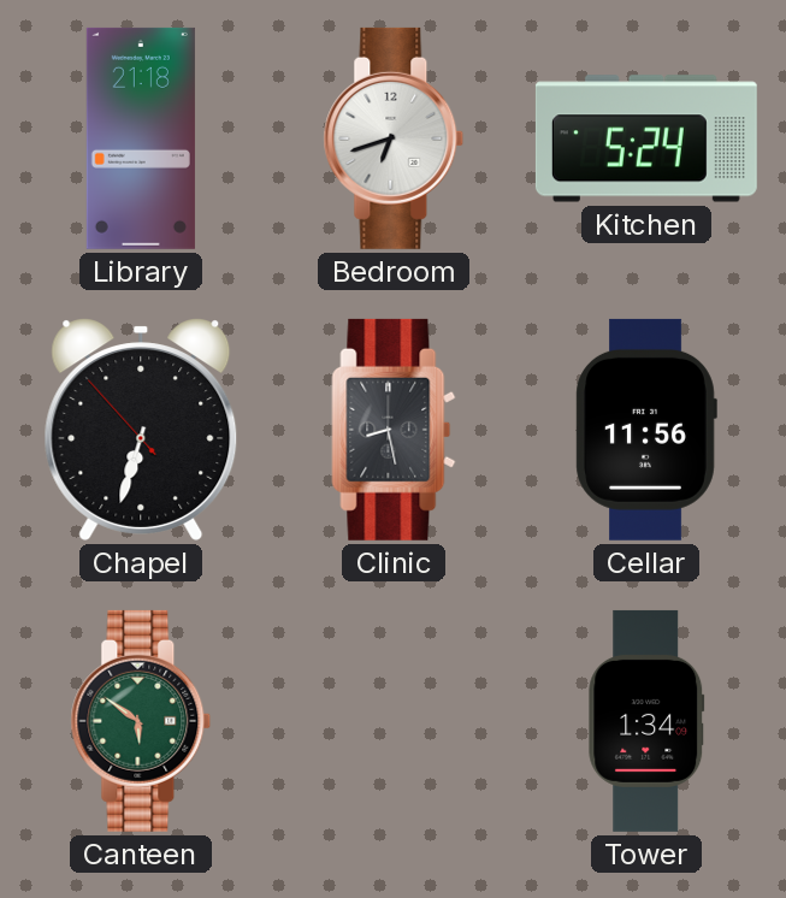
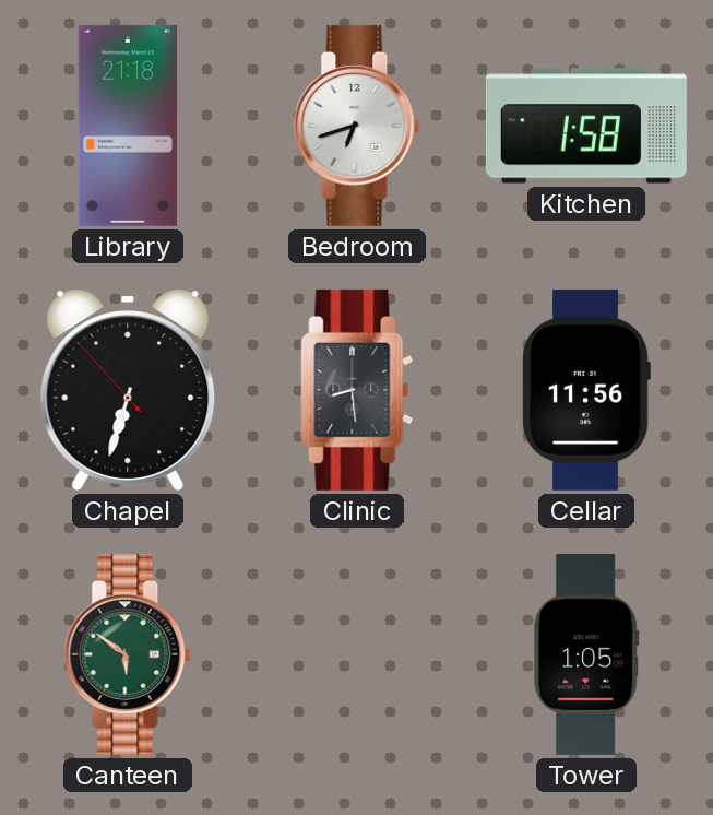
Kitchen: 5:24 -> 1:58 (586, 126)
Clinic: 8:28 -> 8:29 (357, 390)
Tower: 1:34 -> 1:05 (586, 654)
